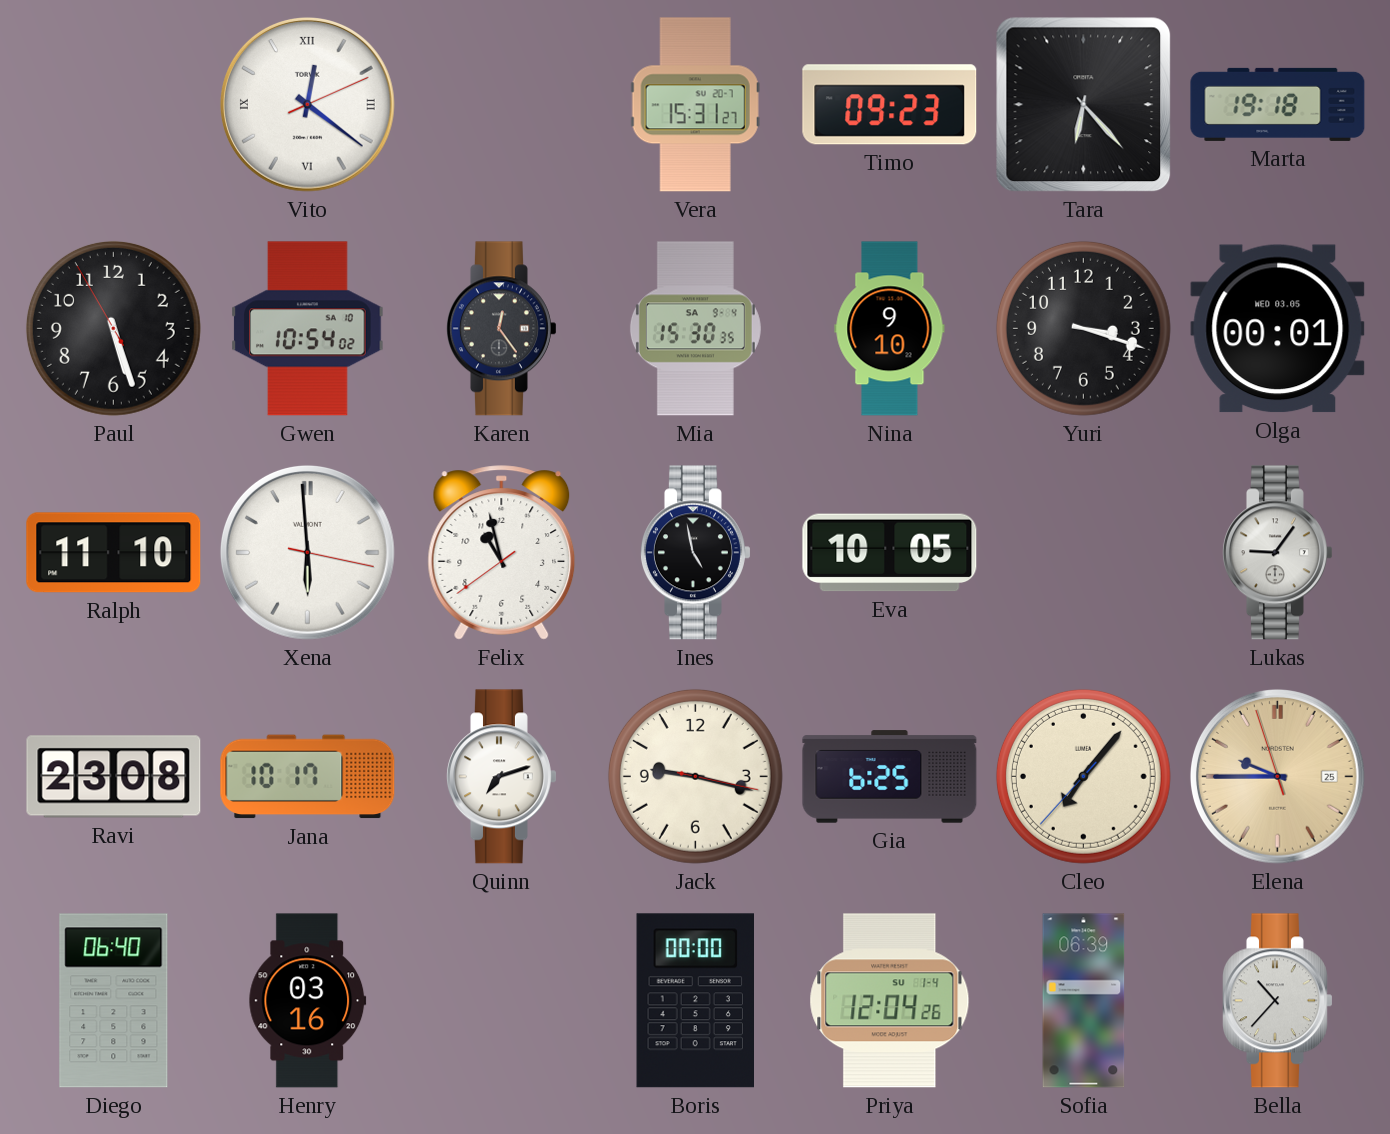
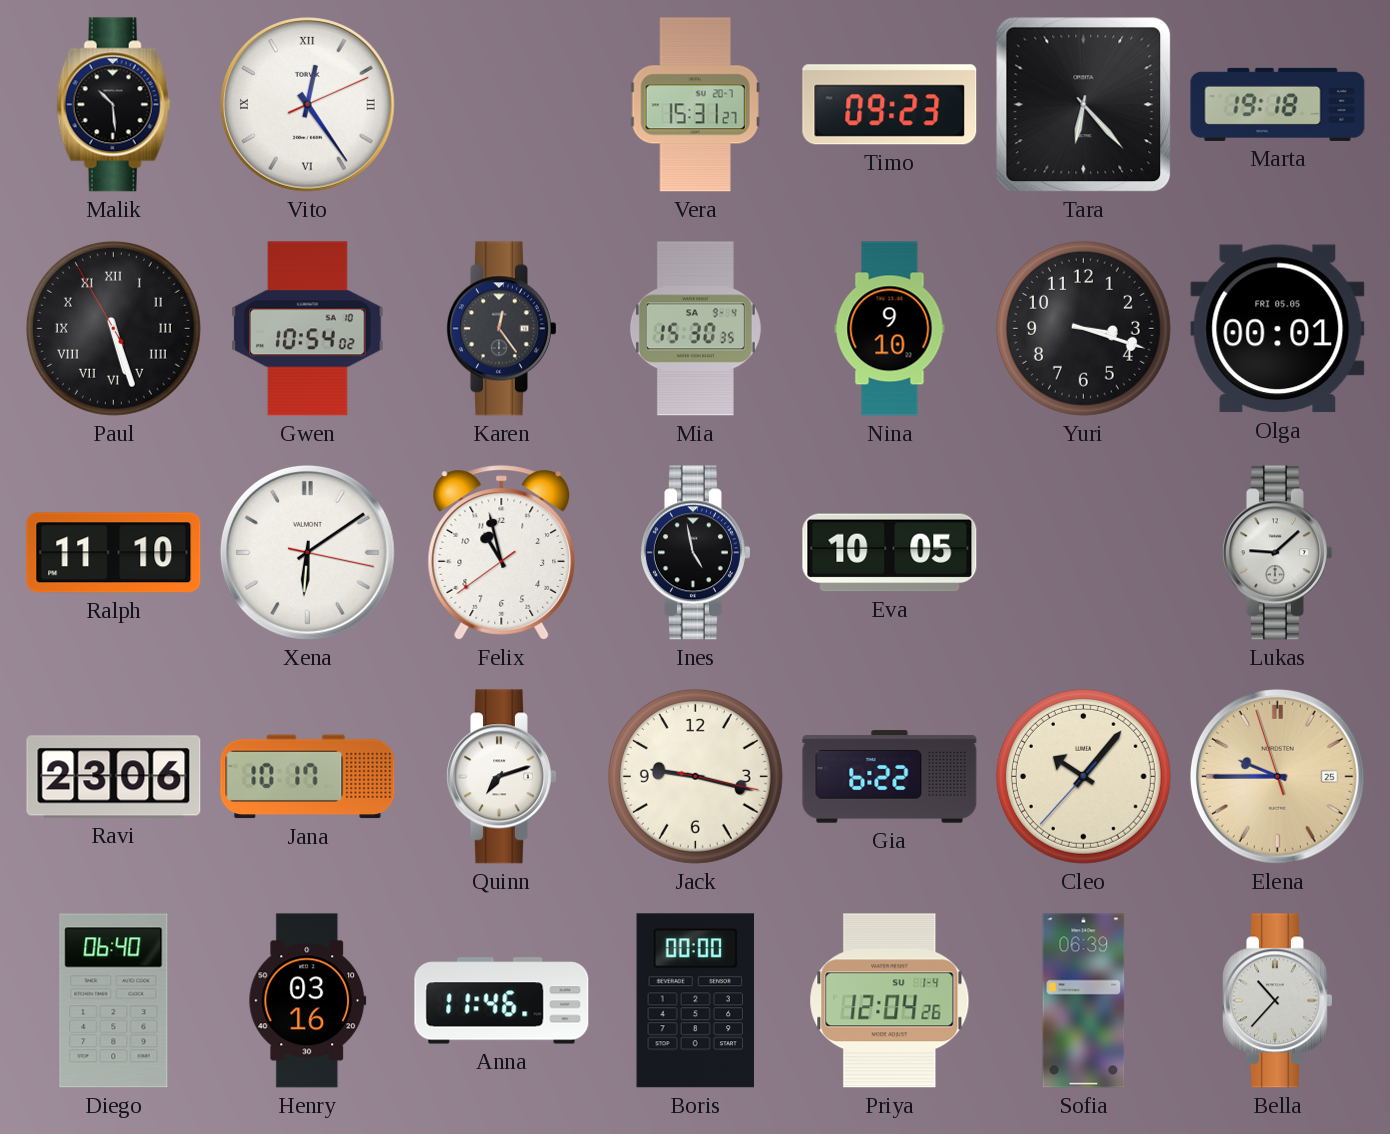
Malik: none -> 10:29 (114, 105)
Vito: 12:21 -> 12:24 (307, 104)
Paul numerals: Arabic -> Roman (113, 328)
Olga date: WED 03.05 -> FRI 05.05 (1278, 329)
Xena: 5:59 -> 6:09 (307, 552)
Lukas: 9:06 -> 9:08 (1277, 553)
Ravi: 23:08 -> 23:06 (114, 777)
Gia: 6:25 -> 6:22 (890, 777)
Cleo: 7:06 -> 10:06 (1083, 776)
Anna: none -> 11:46 (502, 1001)
